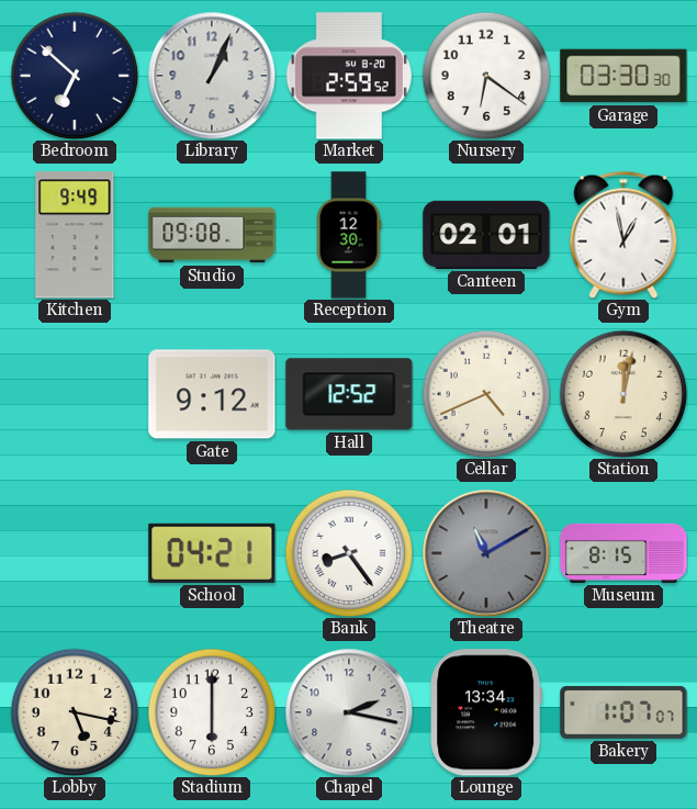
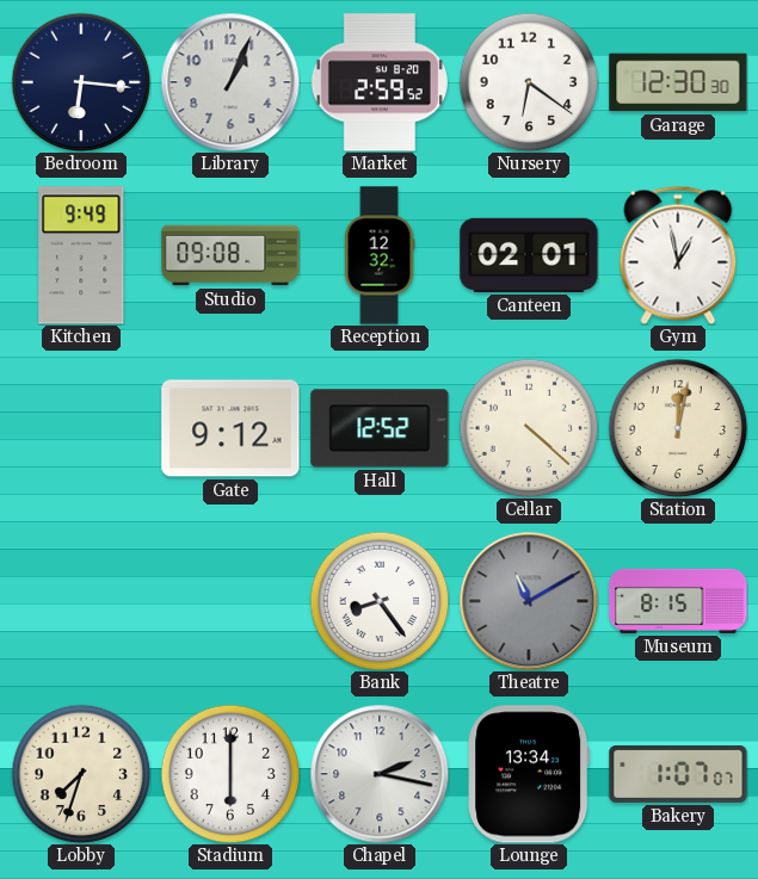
Bedroom: 6:52 -> 6:16 (81, 82)
Garage: 03:30 -> 12:30 (678, 82)
Reception: 12:30 -> 12:32 (380, 255)
Cellar: 4:41 -> 4:22 (529, 428)
School: 04:21 -> none (212, 553)
Lobby: 5:17 -> 7:33 (81, 774)
